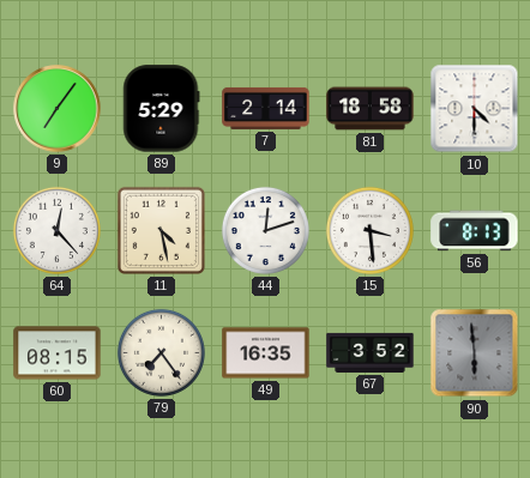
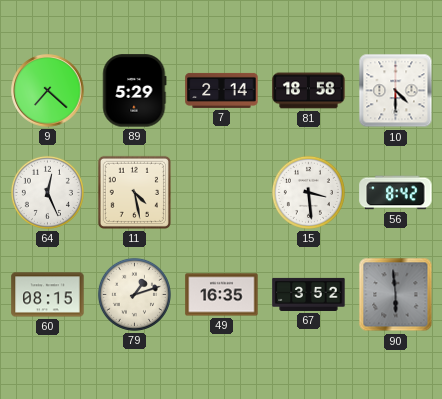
9: 7:06 -> 7:22 (48, 91)
64: 12:23 -> 12:26 (47, 192)
44: 12:12 -> none (265, 230)
56: 8:13 -> 8:42 (396, 193)
79: 7:24 -> 1:12 (134, 294)
